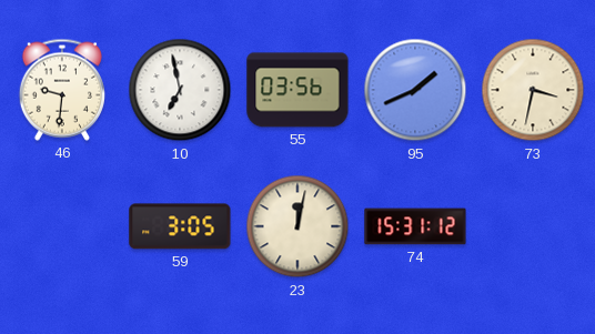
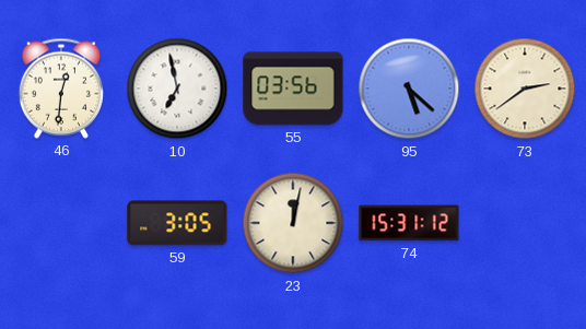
46: 9:31 -> 12:31 (61, 89)
95: 1:41 -> 5:22 (409, 89)
73: 3:32 -> 2:39 (525, 89)
